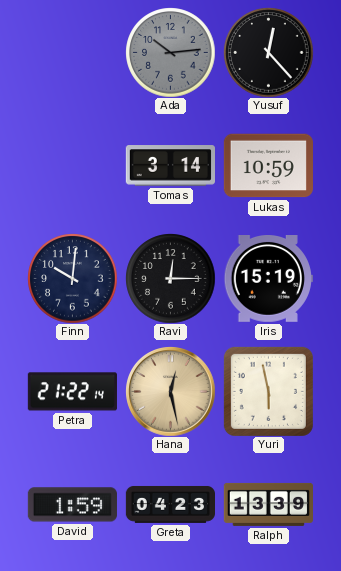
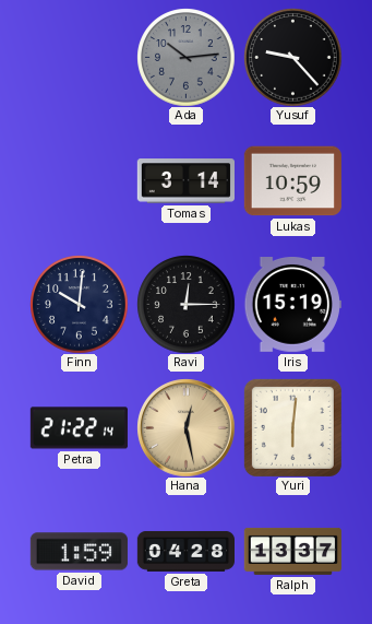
Yusuf: 12:23 -> 9:23 (292, 57)
Yuri: 5:58 -> 6:01 (292, 427)
Greta: 04:23 -> 04:28 (185, 551)
Ralph: 13:39 -> 13:37 (292, 551)
